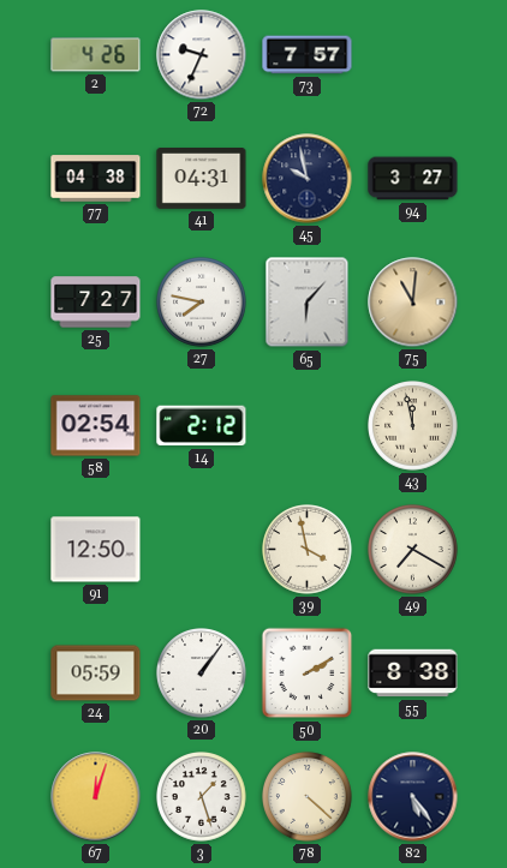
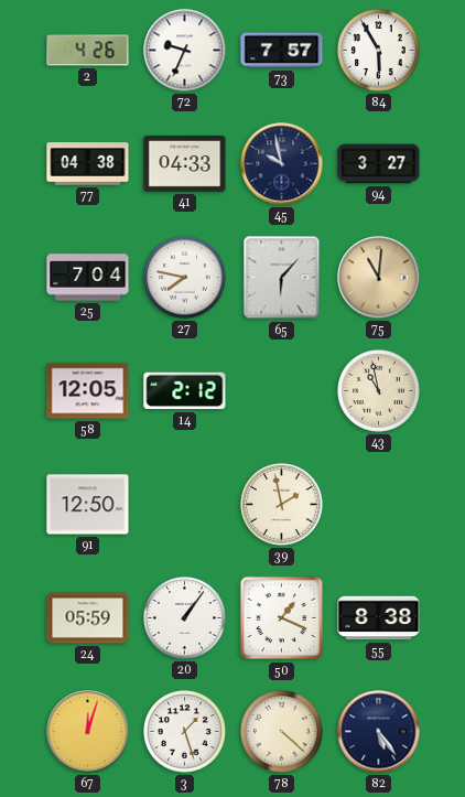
84: none -> 5:55 (379, 51)
41: 04:31 -> 04:33 (185, 164)
25: 7:27 -> 7:04 (88, 278)
58: 02:54 -> 12:05 (88, 391)
43: 11:58 -> 10:58 (379, 391)
39: 3:58 -> 1:58 (282, 505)
49: 7:20 -> none (413, 550)
50: 2:10 -> 1:19 (282, 618)
